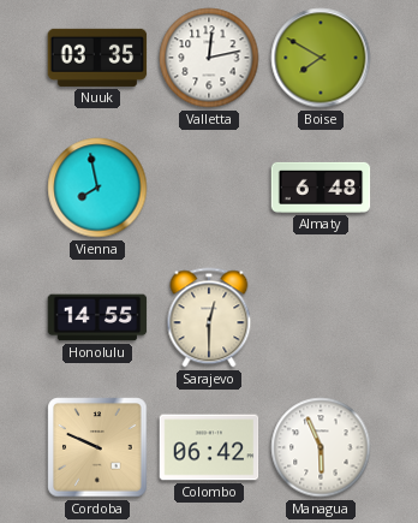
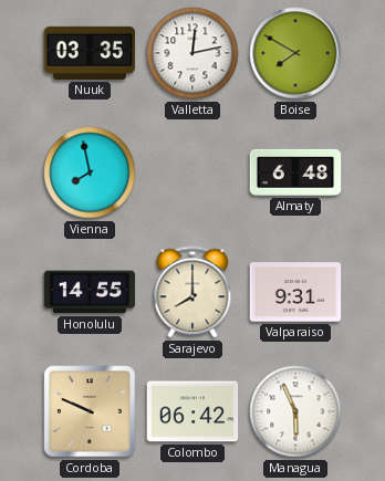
Sarajevo: 12:30 -> 8:00 (192, 292)
Valparaiso: none -> 9:31 (295, 292)
